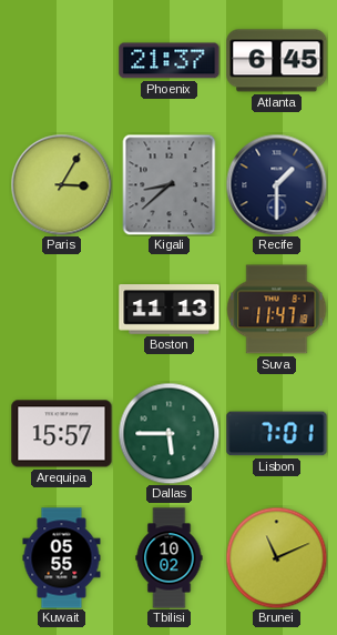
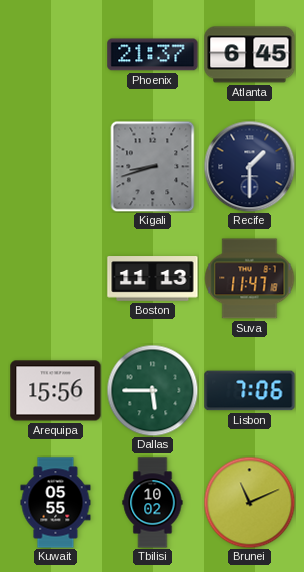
Paris: 3:05 -> none (61, 184)
Kigali: 8:38 -> 8:42 (153, 166)
Arequipa: 15:57 -> 15:56 (56, 391)
Lisbon: 7:01 -> 7:06 (250, 391)
